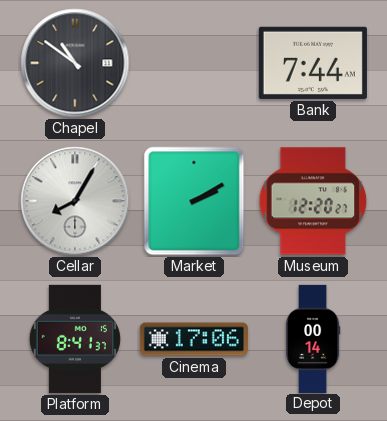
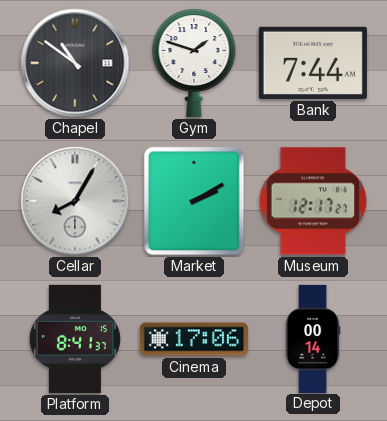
Gym: none -> 1:48 (194, 63)
Museum: 12:20 -> 12:17 (313, 201)
